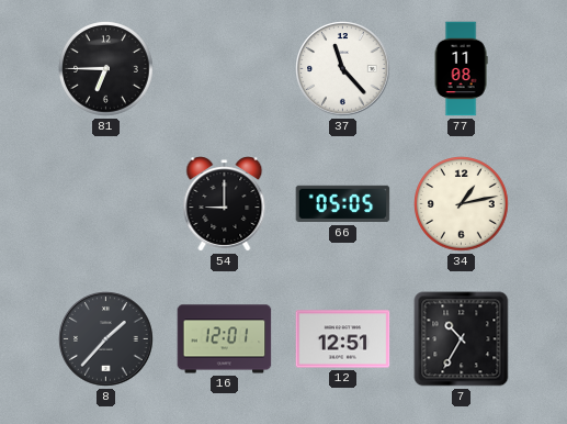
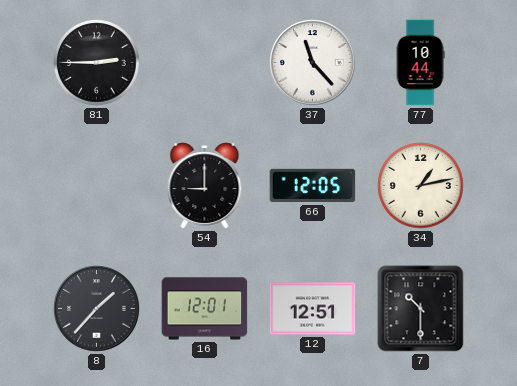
81: 6:45 -> 2:45 (97, 63)
77: 11:08 -> 10:44 (420, 63)
66: 05:05 -> 12:05 (313, 186)
7: 10:35 -> 10:30 (421, 309)
